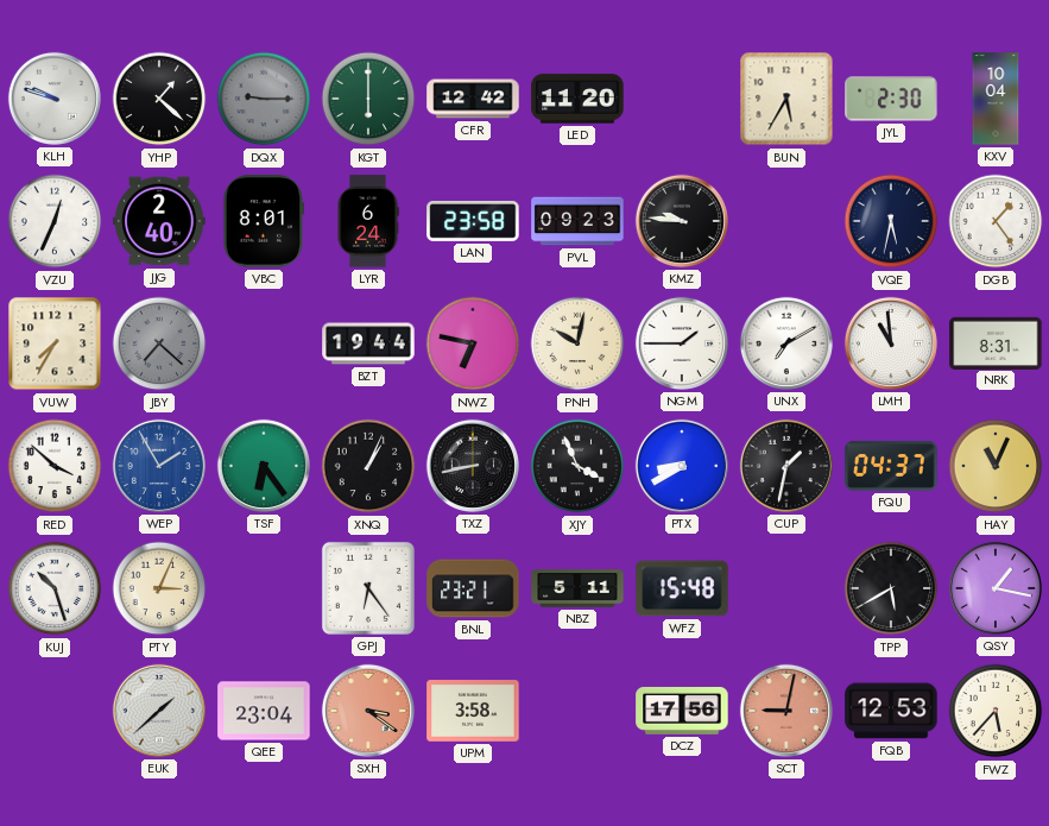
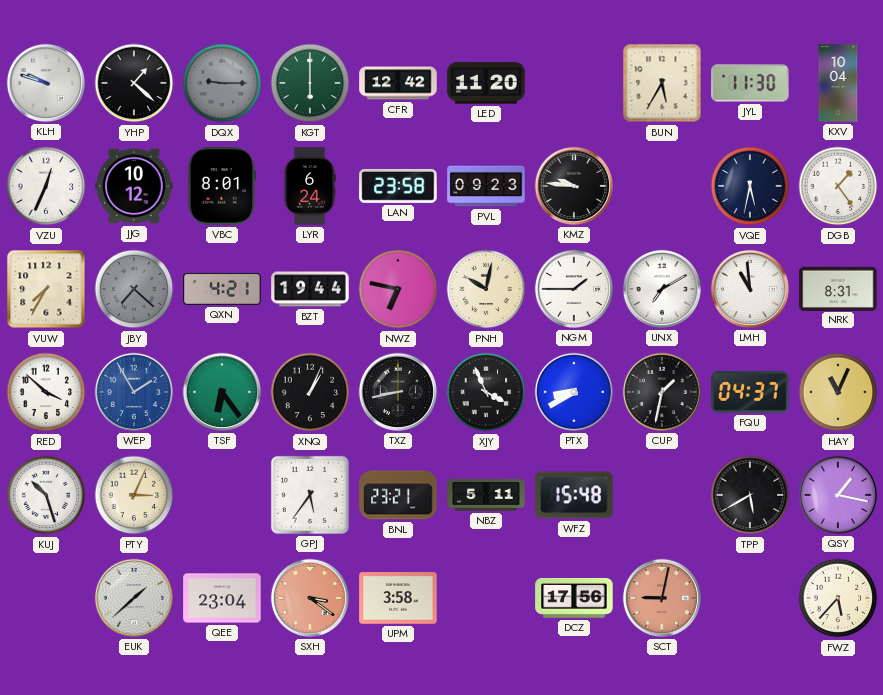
JYL: 2:30 -> 11:30 (750, 83)
JJG: 2:40 -> 10:12 (134, 186)
QXN: none -> 4:21 (222, 289)
GPJ: 6:24 -> 5:36 (310, 495)
FQB: 12:53 -> none (891, 711)
